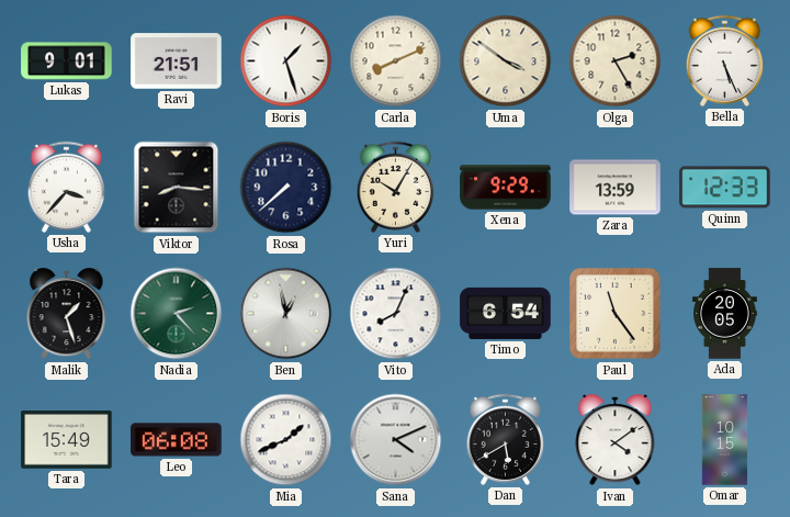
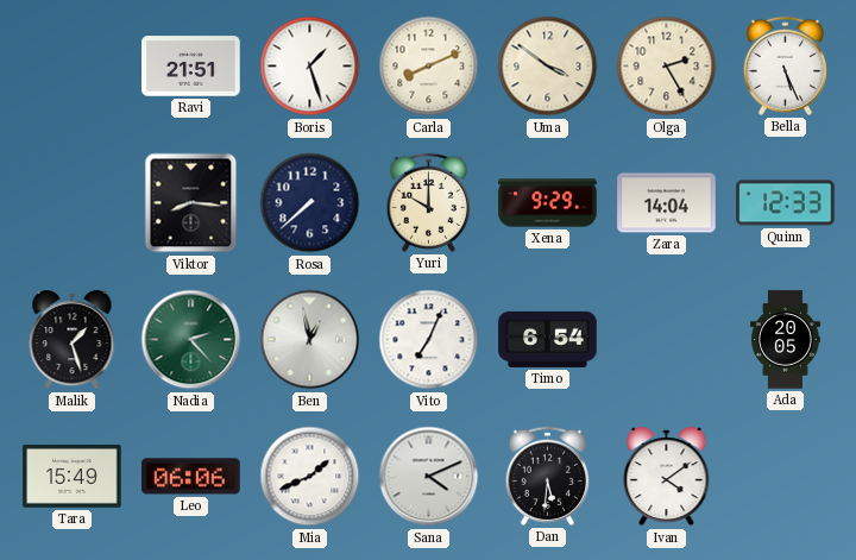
Lukas: 9:01 -> none (67, 61)
Usha: 3:37 -> none (66, 187)
Yuri: 10:05 -> 10:00 (428, 202)
Zara: 13:59 -> 14:04 (667, 203)
Vito: 8:04 -> 7:04 (429, 340)
Paul: 11:24 -> none (616, 314)
Leo: 06:08 -> 06:06 (191, 477)
Dan: 5:40 -> 5:31 (547, 476)
Omar: 10:15 -> none (725, 440)
